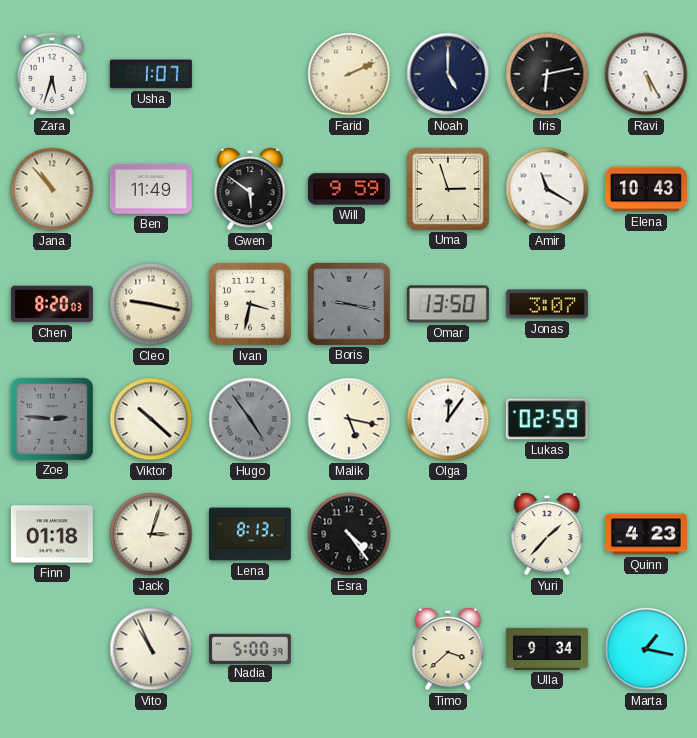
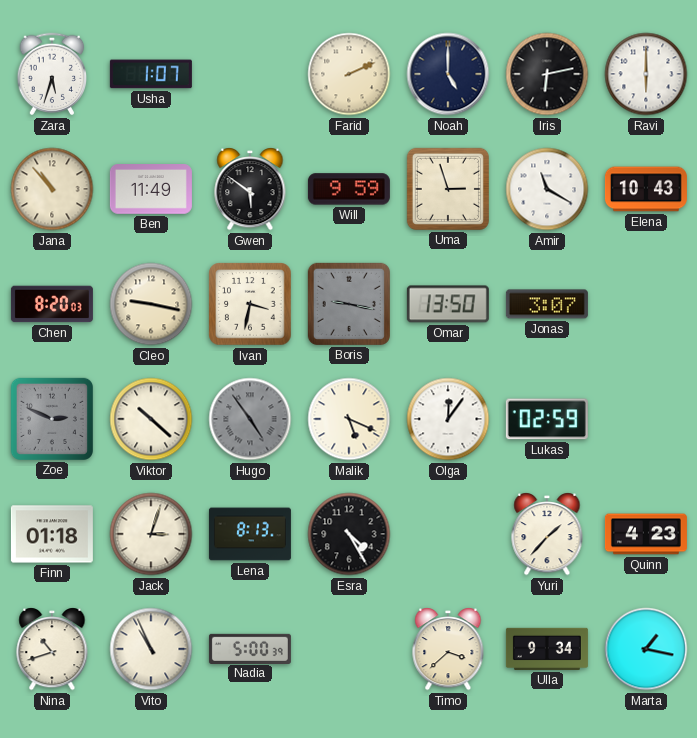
Ravi: 5:25 -> 6:00 (646, 74)
Zoe: 2:46 -> 2:49 (52, 419)
Malik: 5:17 -> 5:19 (349, 419)
Esra: 4:24 -> 4:25 (349, 534)
Nina: none -> 10:42 (52, 649)
